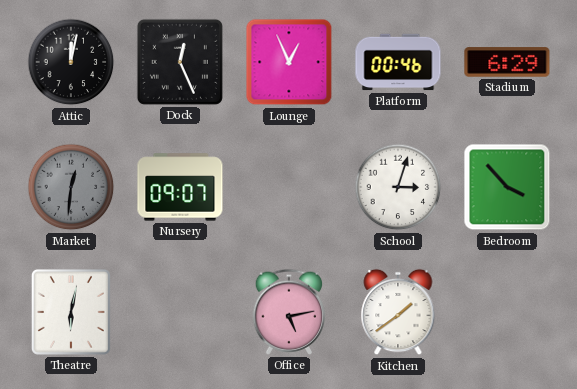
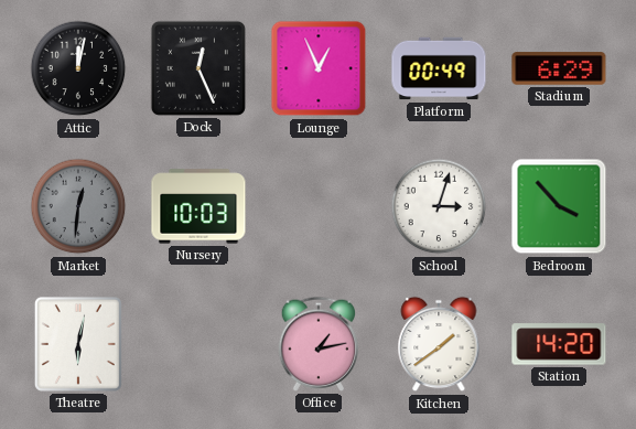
Platform: 00:46 -> 00:49 (439, 68)
Nursery: 09:07 -> 10:03 (198, 206)
Office: 5:13 -> 1:13 (319, 344)
Station: none -> 14:20 (559, 344)
